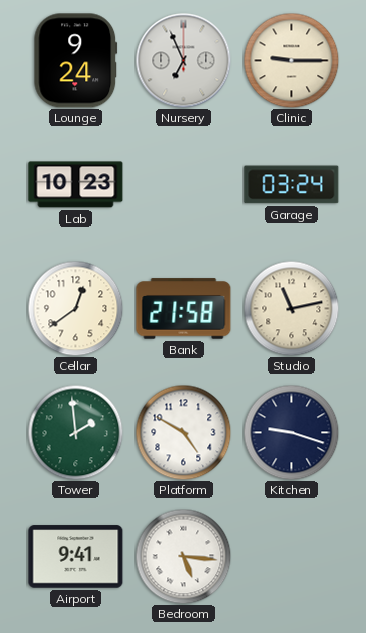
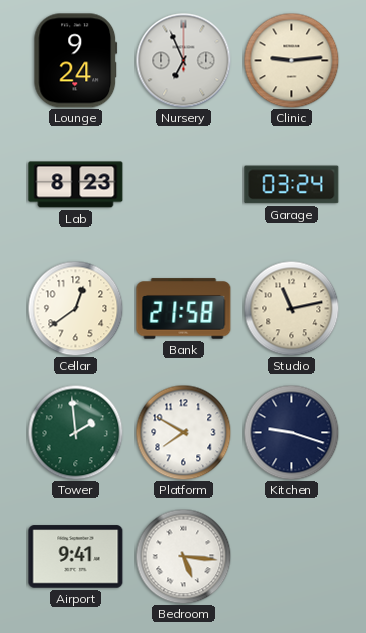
Clinic: 9:15 -> 9:14 (291, 60)
Lab: 10:23 -> 8:23 (76, 185)
Platform: 4:50 -> 7:50 (183, 432)
